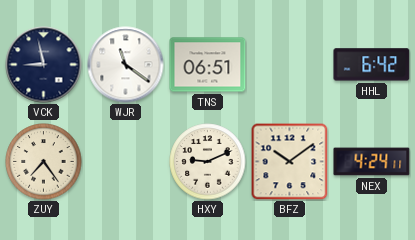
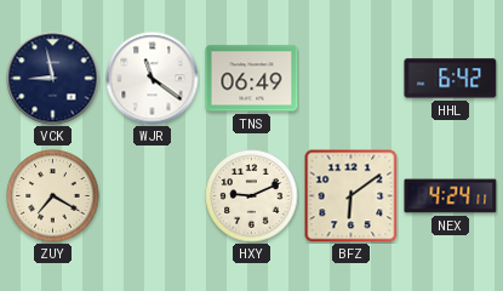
TNS: 06:51 -> 06:49 (252, 79)
ZUY: 7:24 -> 7:20 (53, 196)
BFZ: 10:09 -> 6:09 (350, 195)
